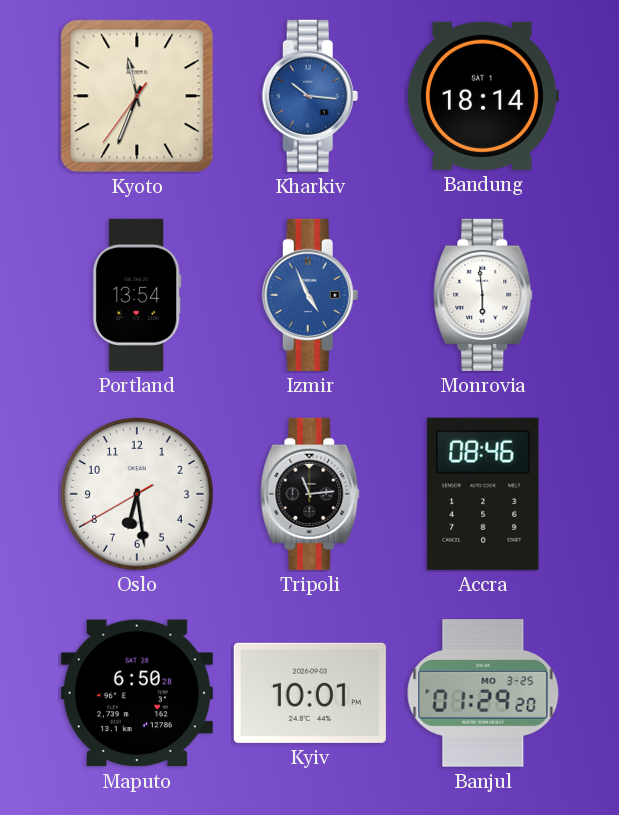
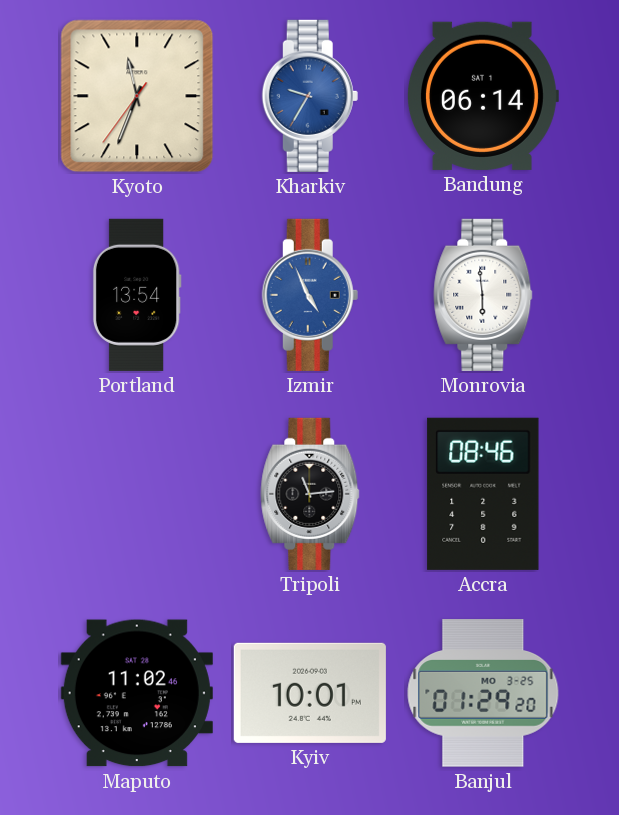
Kharkiv: 10:16 -> 9:35 (310, 96)
Bandung: 18:14 -> 06:14 (482, 96)
Oslo: 6:28 -> none (137, 494)
Maputo: 6:50 -> 11:02 (137, 693)
